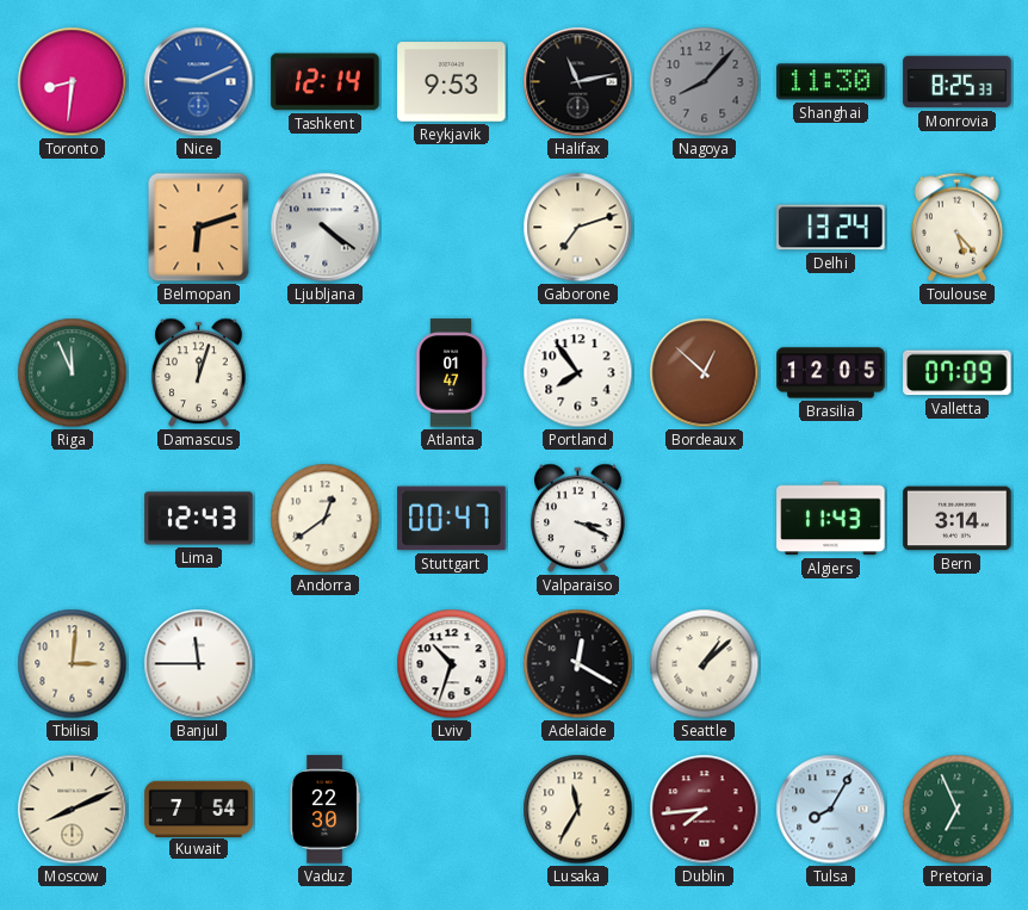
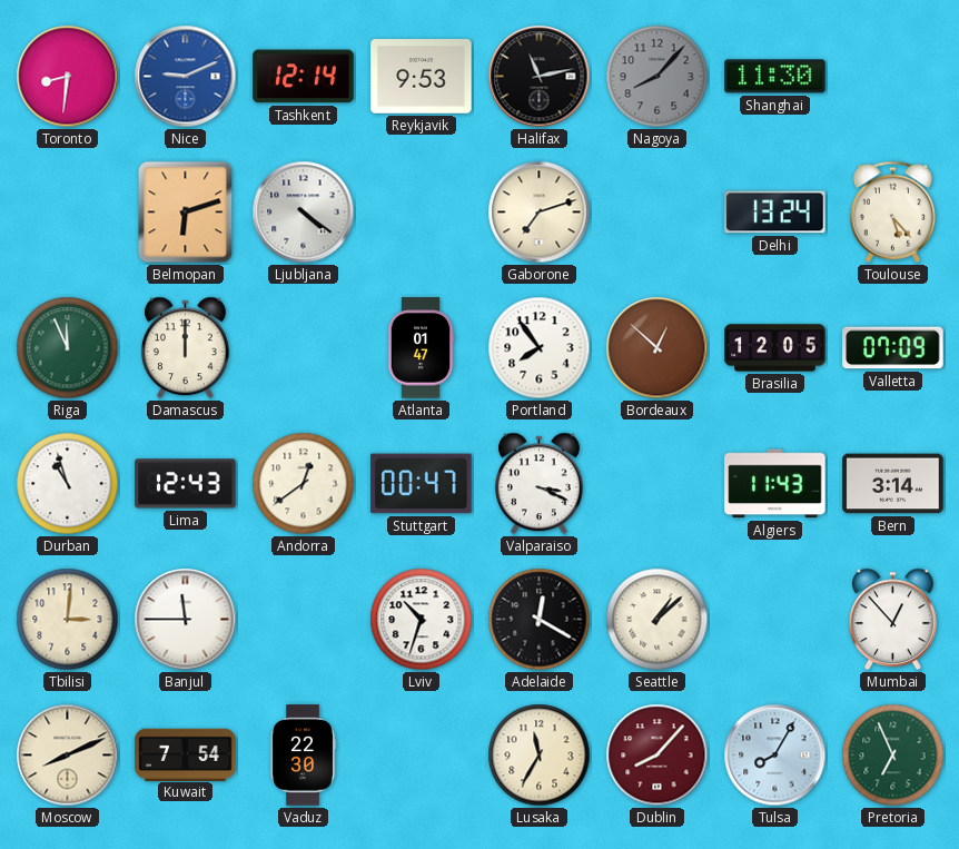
Monrovia: 8:25 -> none (958, 82)
Damascus: 12:03 -> 12:00 (186, 348)
Durban: none -> 10:57 (68, 484)
Mumbai: none -> 12:53 (893, 620)
Dublin: 7:44 -> 8:07 (658, 756)
